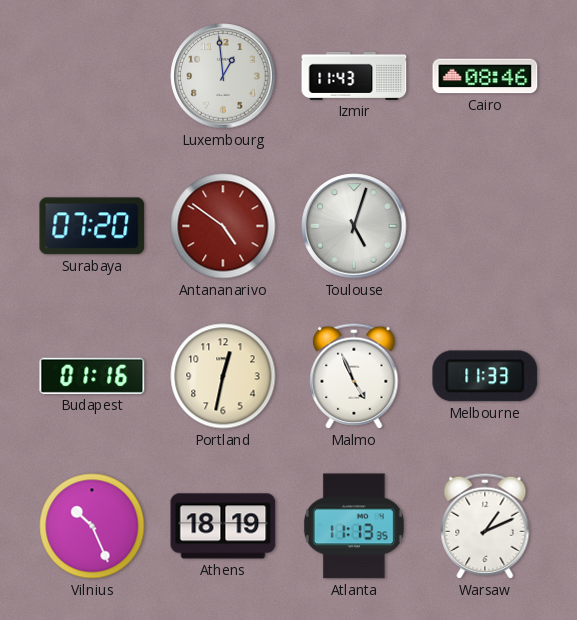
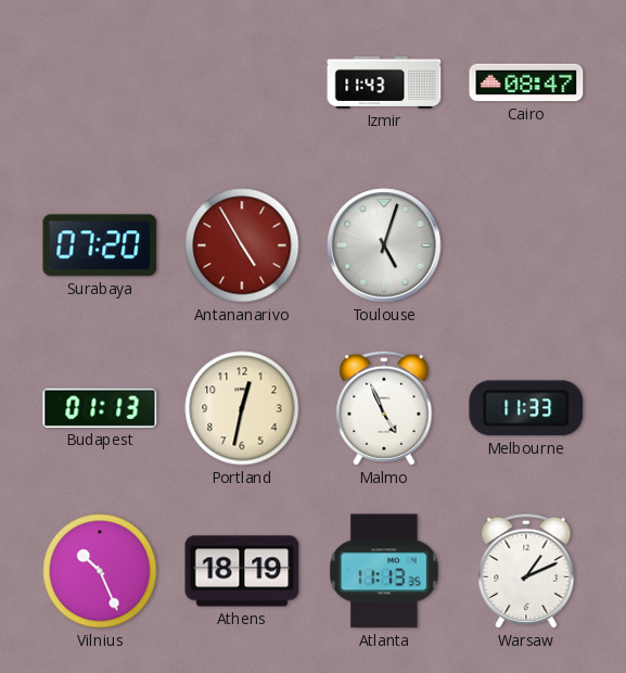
Luxembourg: 12:59 -> none (223, 76)
Cairo: 08:46 -> 08:47 (526, 82)
Antananarivo: 4:51 -> 4:55 (242, 245)
Budapest: 01:16 -> 01:13 (100, 408)
